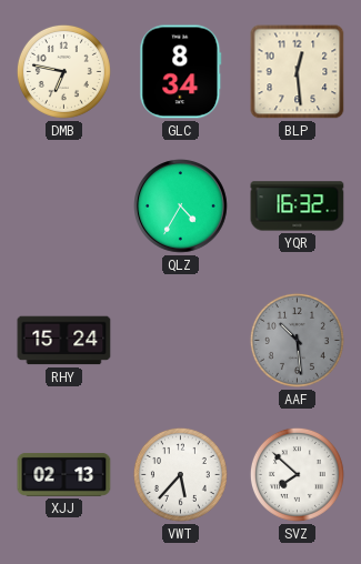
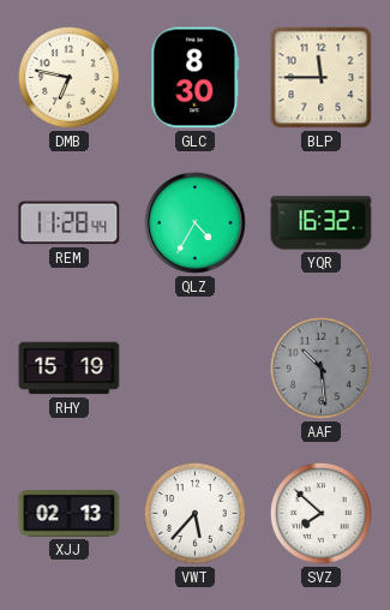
GLC: 8:34 -> 8:30 (196, 78)
BLP: 12:29 -> 11:45 (322, 78)
REM: none -> 11:28 (70, 223)
RHY: 15:24 -> 15:19 (70, 369)
